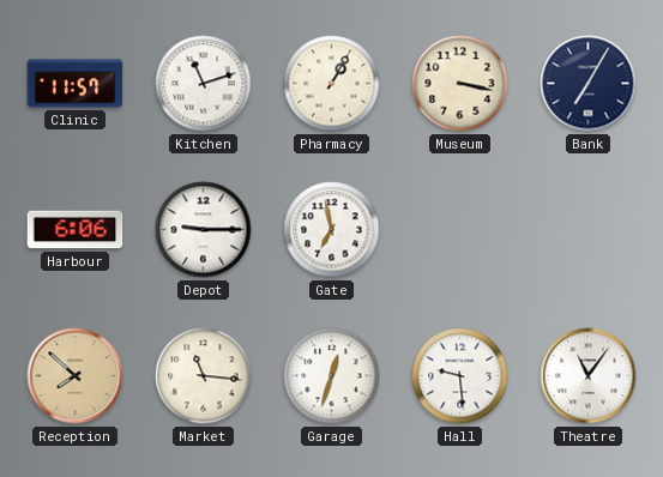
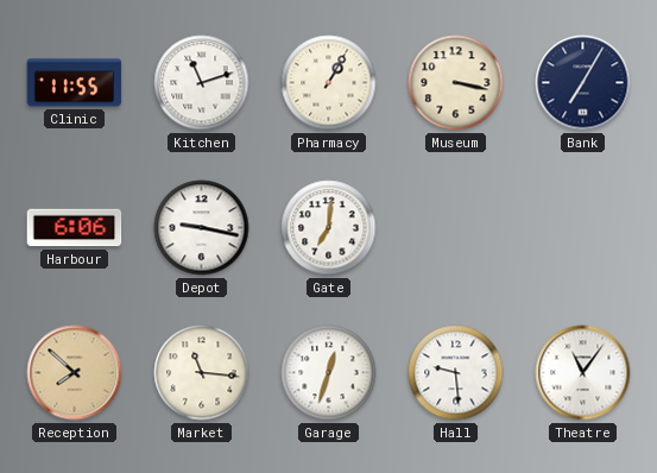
Clinic: 11:57 -> 11:55 (75, 83)
Depot: 9:15 -> 9:17 (202, 228)
Gate: 6:58 -> 7:01 (329, 228)
